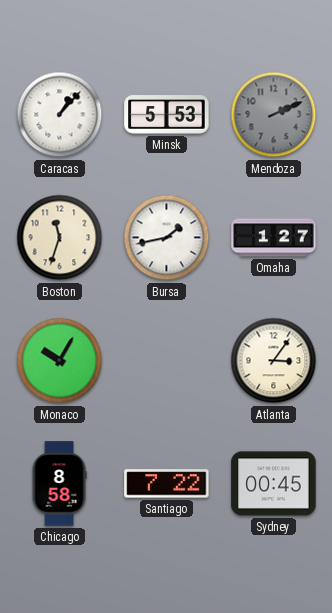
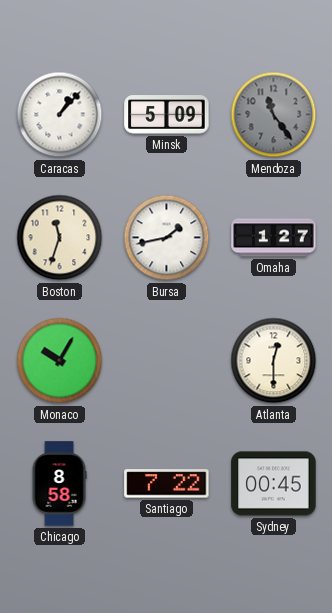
Minsk: 5:53 -> 5:09 (167, 115)
Mendoza: 2:11 -> 11:24 (274, 115)
Atlanta: 3:06 -> 12:30 (274, 361)
